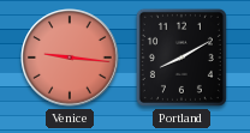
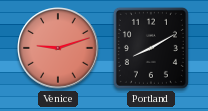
Venice: 9:16 -> 9:12 (58, 48)
